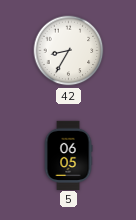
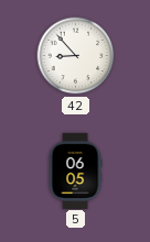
42: 8:35 -> 8:53 (76, 56)
